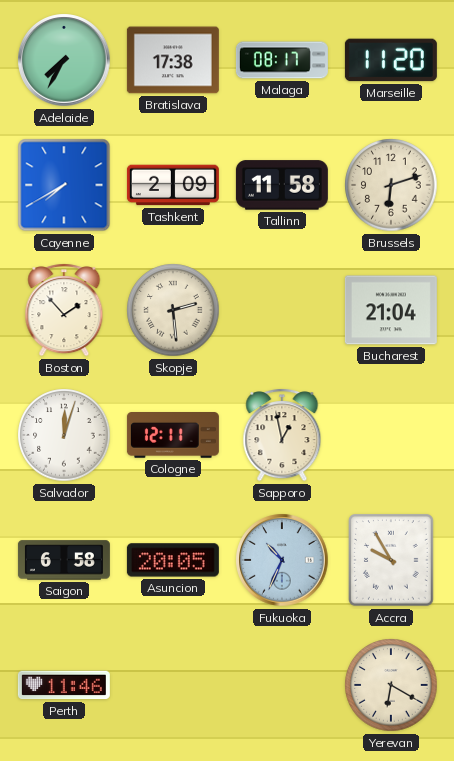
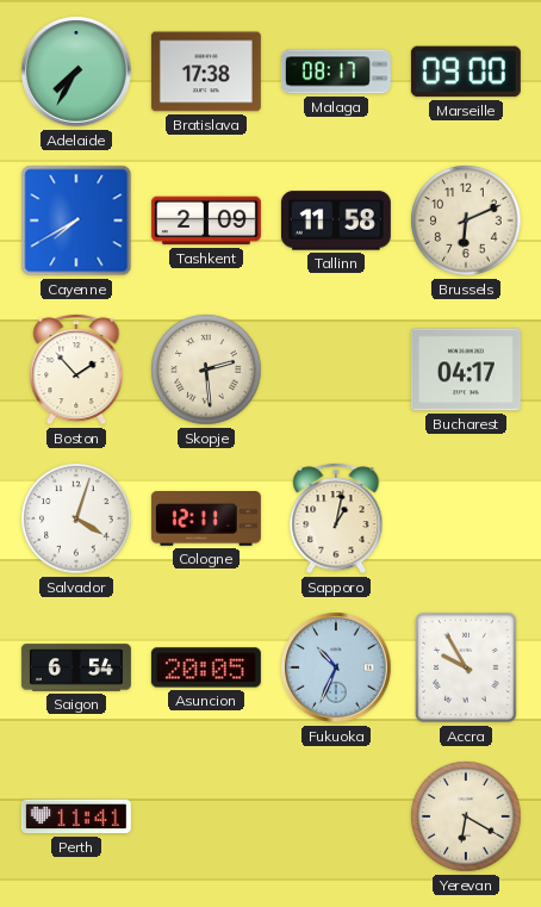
Marseille: 11:20 -> 09:00 (466, 72)
Brussels: 6:12 -> 6:11 (466, 220)
Bucharest: 21:04 -> 04:17 (466, 369)
Salvador: 12:03 -> 4:03 (76, 518)
Sapporo: 12:58 -> 1:02 (336, 518)
Saigon: 6:58 -> 6:54 (76, 667)
Perth: 11:46 -> 11:41 (76, 816)
